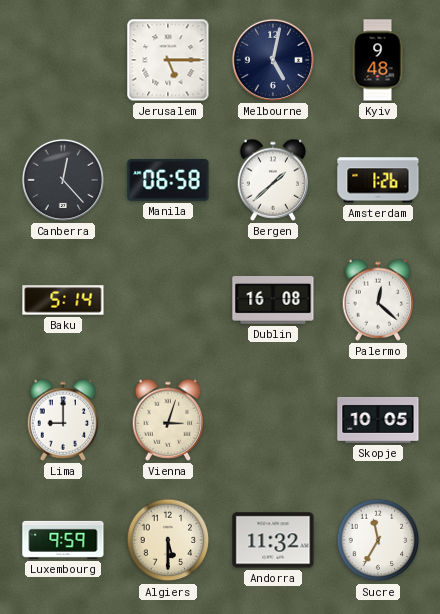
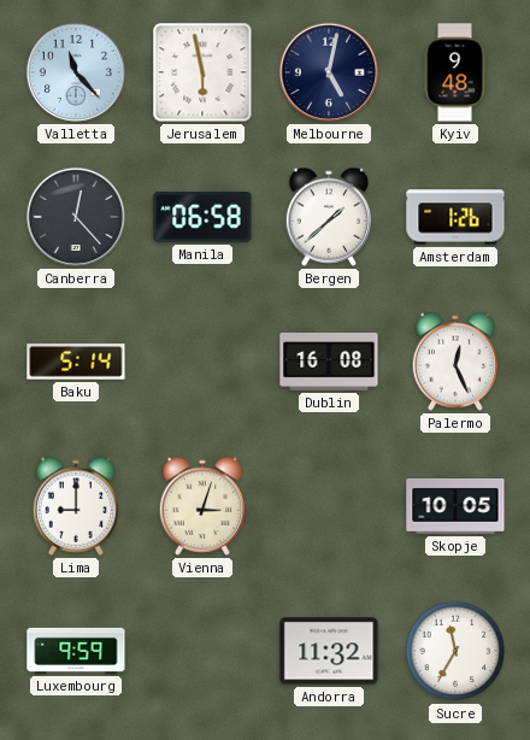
Valletta: none -> 11:23 (76, 72)
Jerusalem: 5:15 -> 5:58 (202, 72)
Palermo: 12:22 -> 12:26 (455, 362)
Algiers: 5:30 -> none (168, 540)
